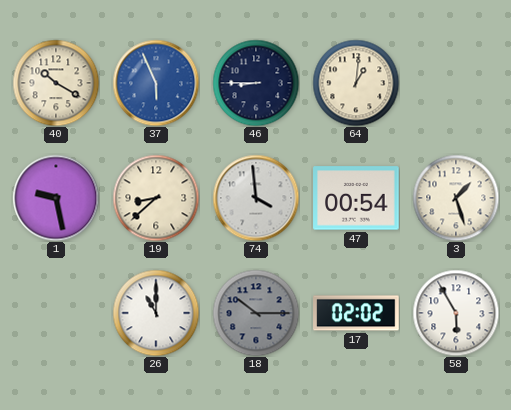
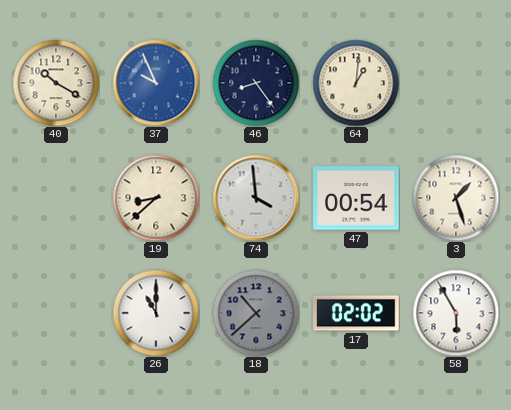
37: 5:56 -> 9:56 (156, 83)
46: 8:45 -> 8:24 (256, 83)
1: 9:28 -> none (56, 198)
18: 10:15 -> 10:38 (256, 313)
